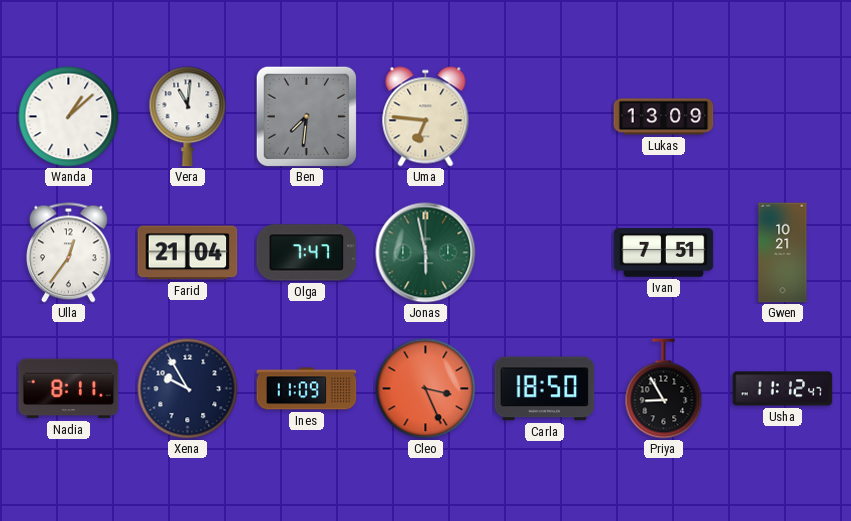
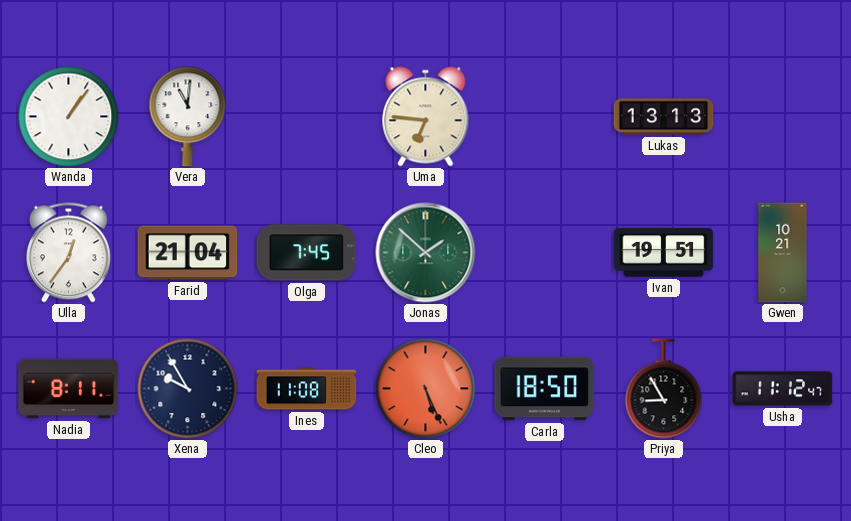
Wanda: 1:08 -> 1:06 (69, 117)
Ben: 7:31 -> none (306, 116)
Lukas: 13:09 -> 13:13 (664, 117)
Olga: 7:47 -> 7:45 (307, 253)
Jonas: 5:58 -> 1:52 (426, 253)
Ivan: 7:51 -> 19:51 (664, 253)
Ines: 11:09 -> 11:08 (307, 389)
Cleo: 3:26 -> 5:26 (426, 389)
